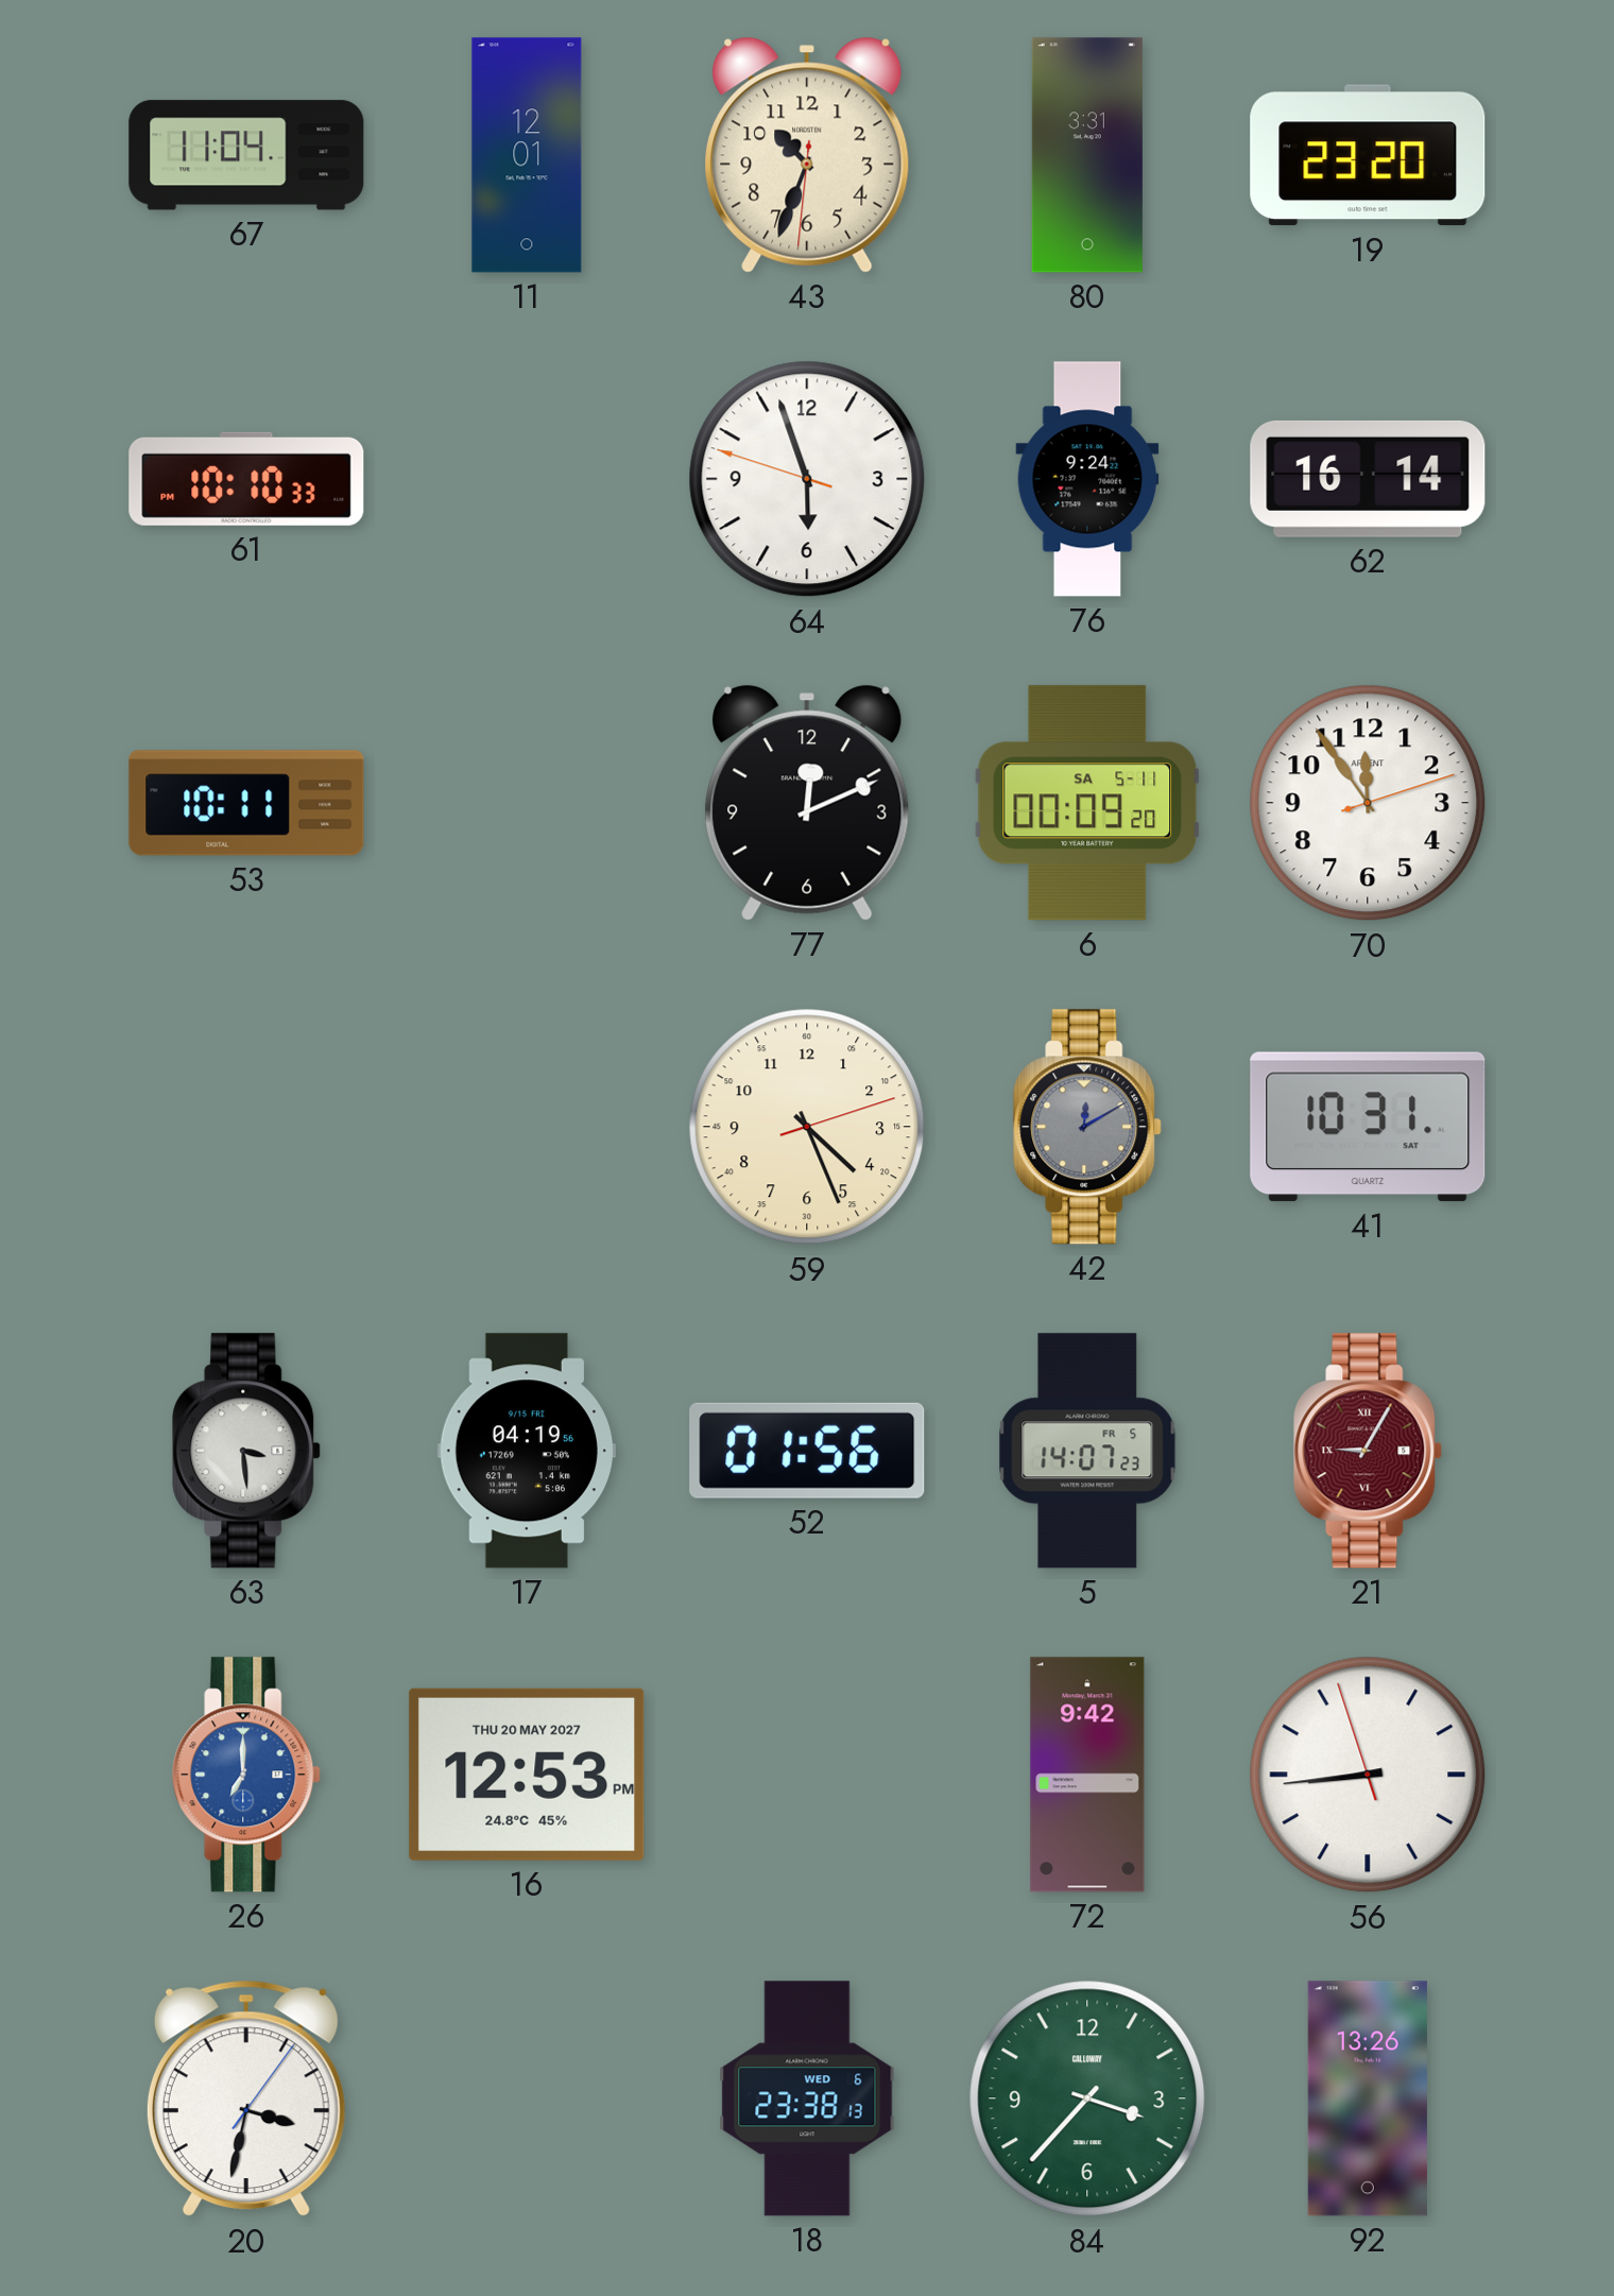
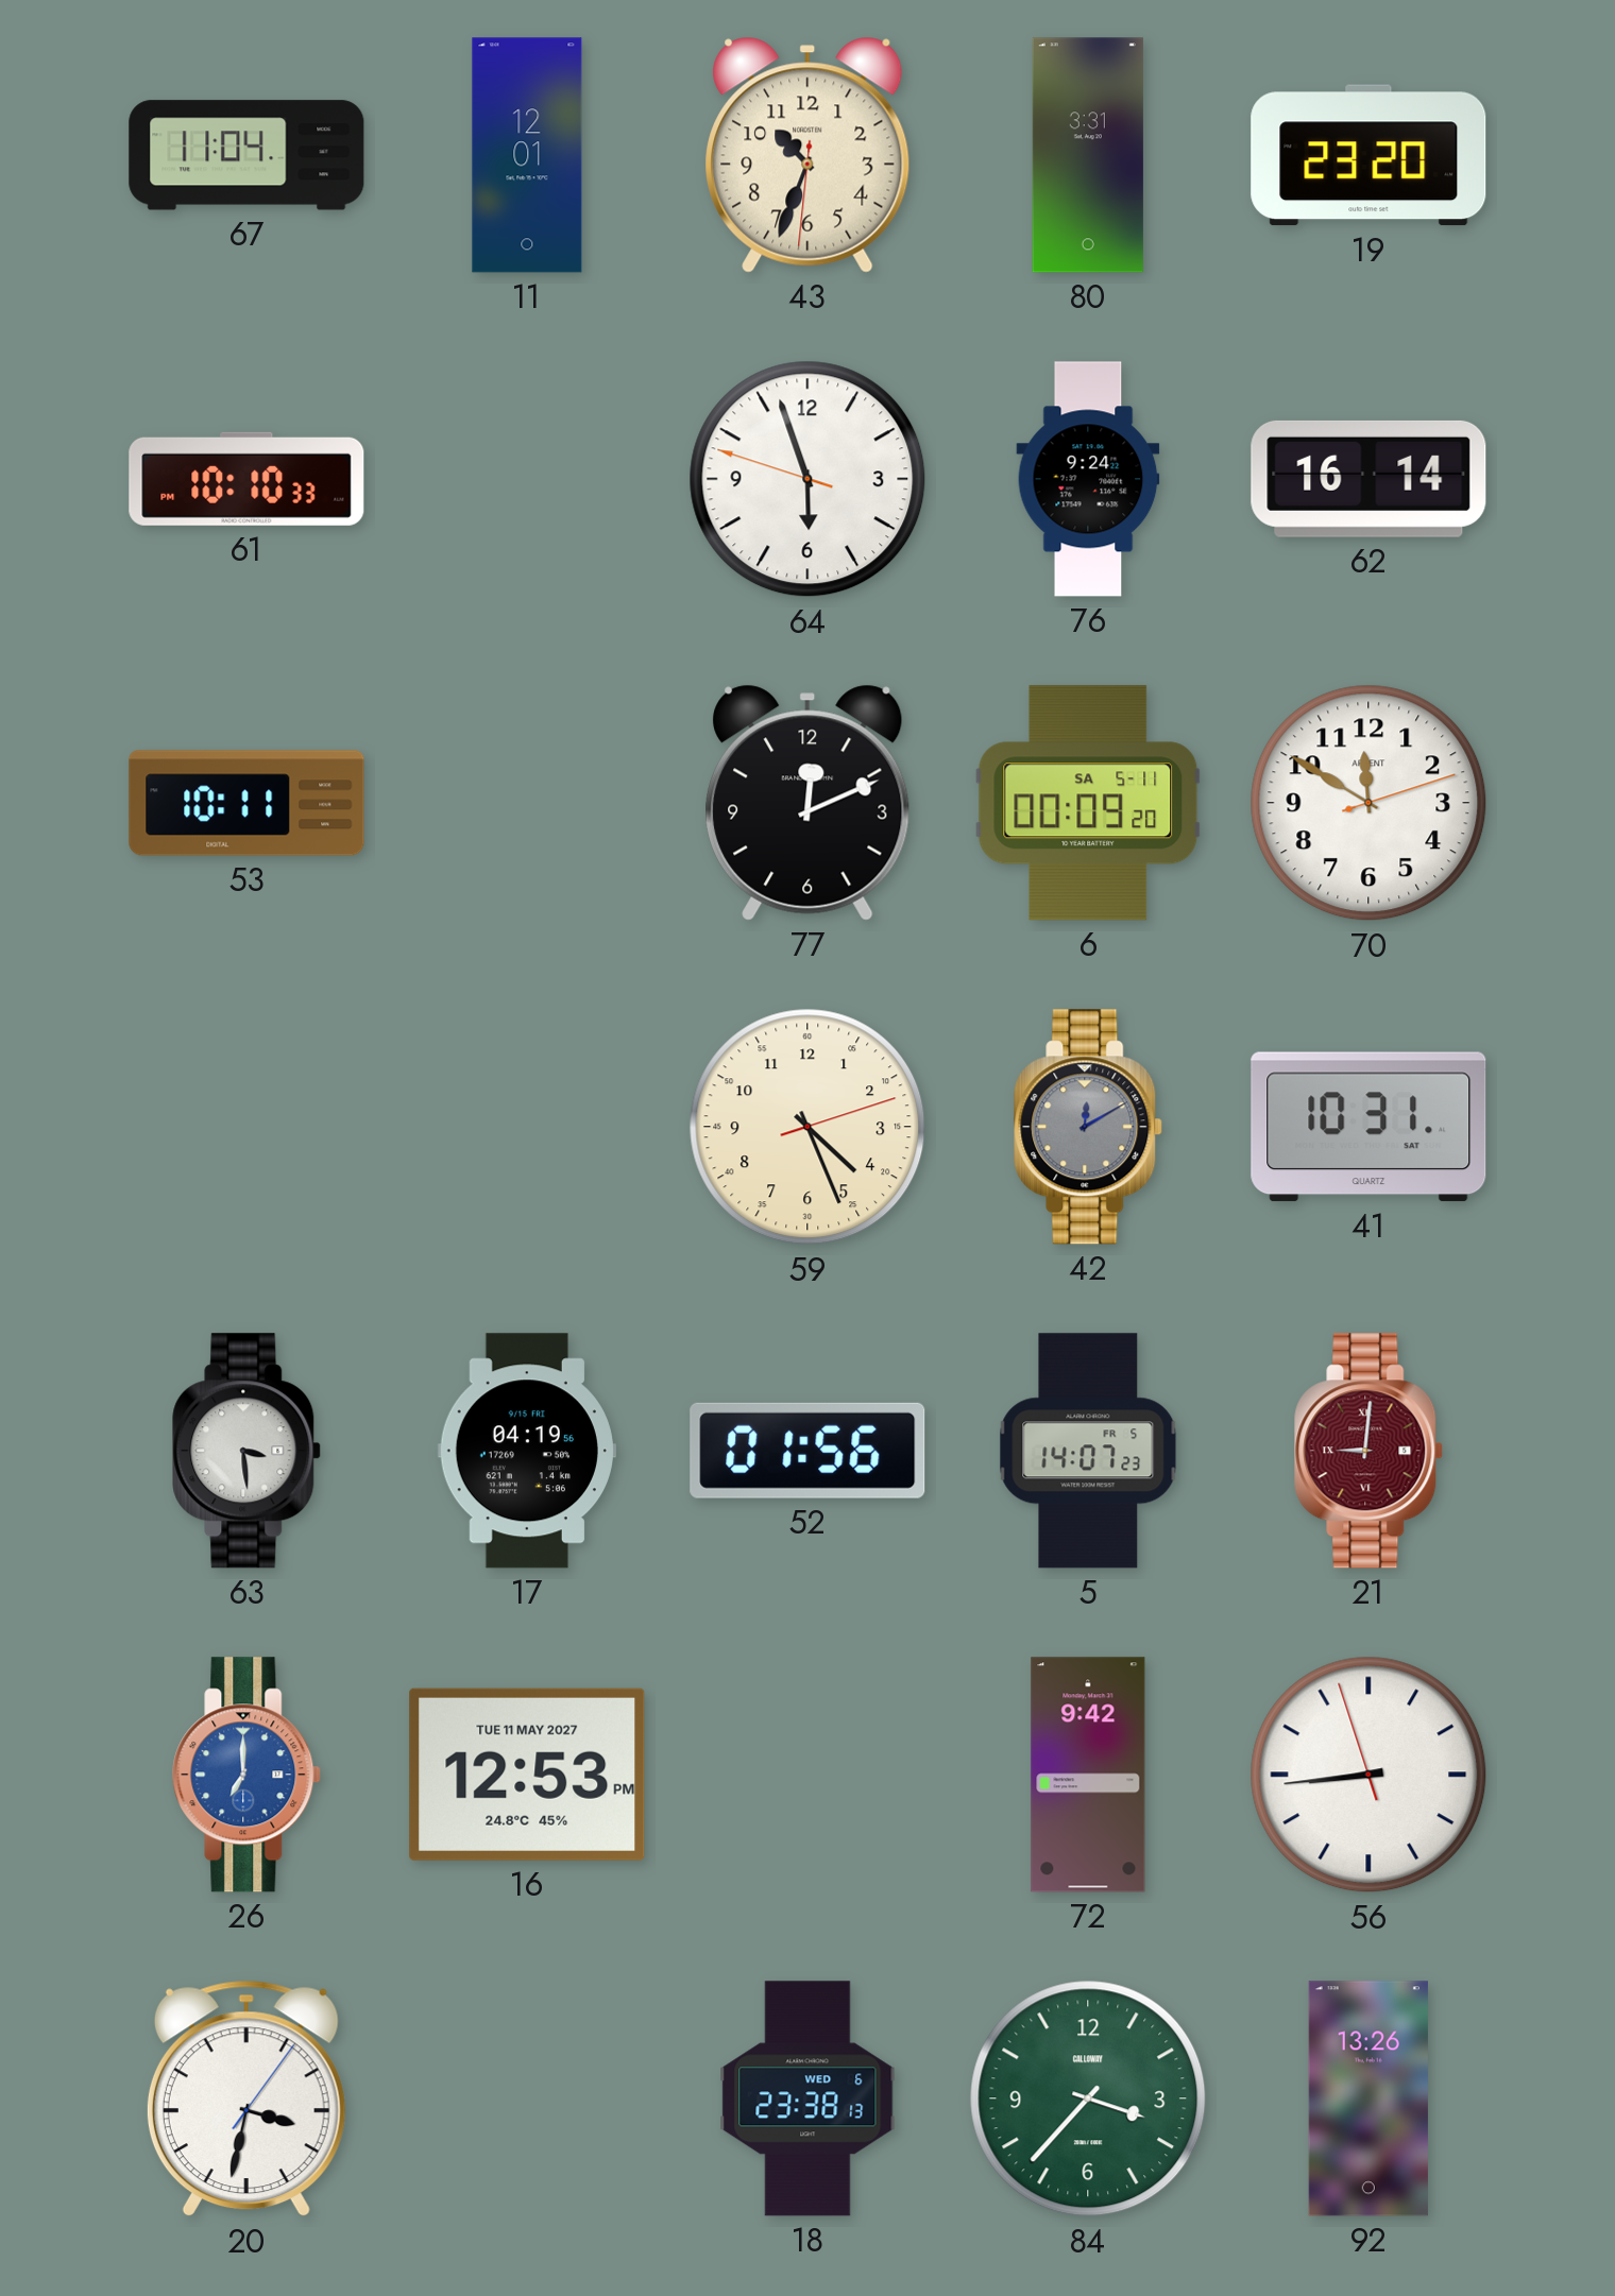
70: 11:54 -> 11:50 (1368, 803)
21: 9:05 -> 9:01 (1370, 1451)
16 date: THU 20 MAY 2027 -> TUE 11 MAY 2027 (527, 1775)
